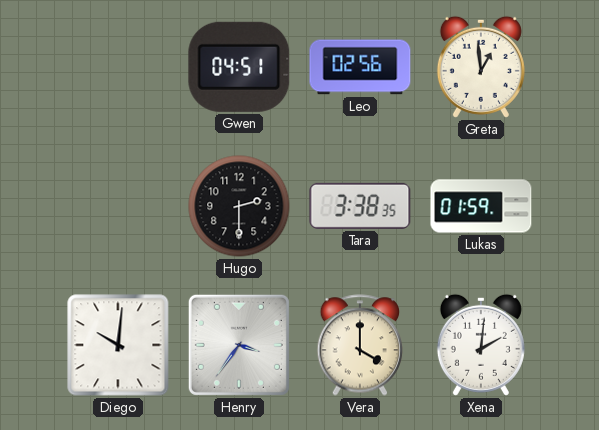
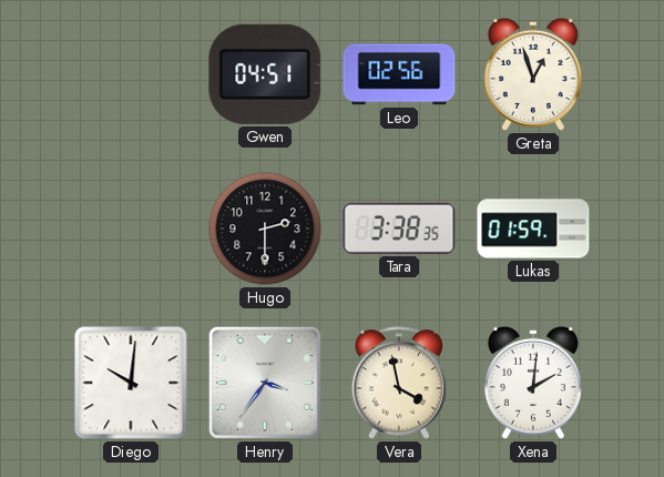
Greta: 12:59 -> 12:57 (533, 74)
Vera: 4:00 -> 3:58 (399, 383)
